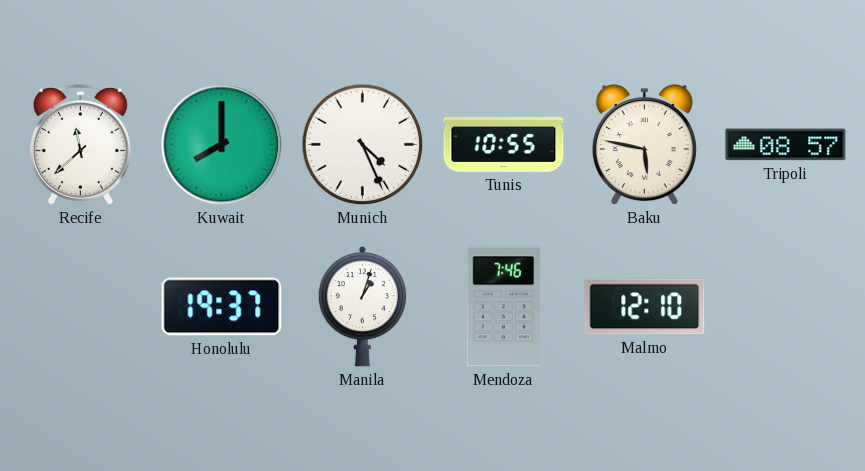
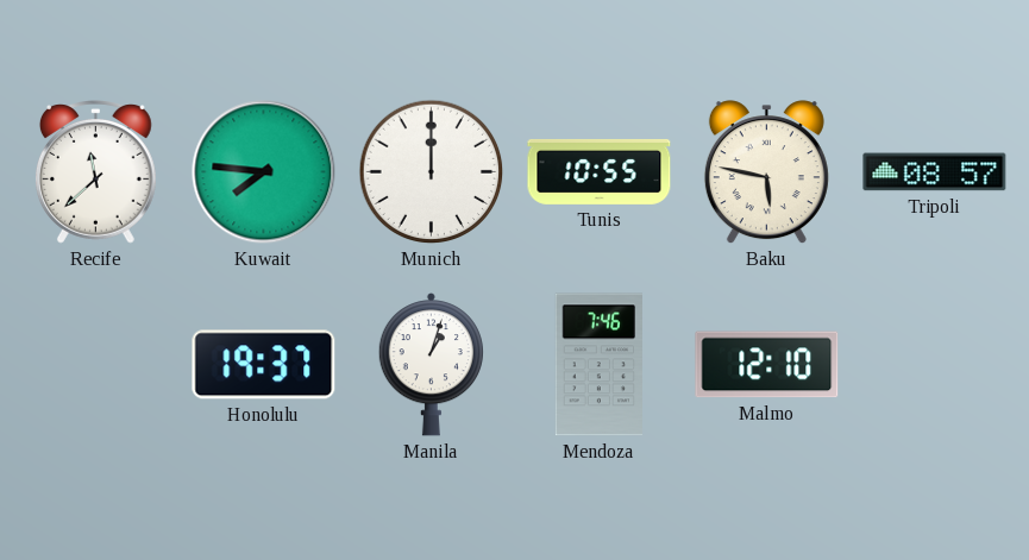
Kuwait: 8:00 -> 7:46 (264, 172)
Munich: 4:26 -> 12:00 (432, 172)
